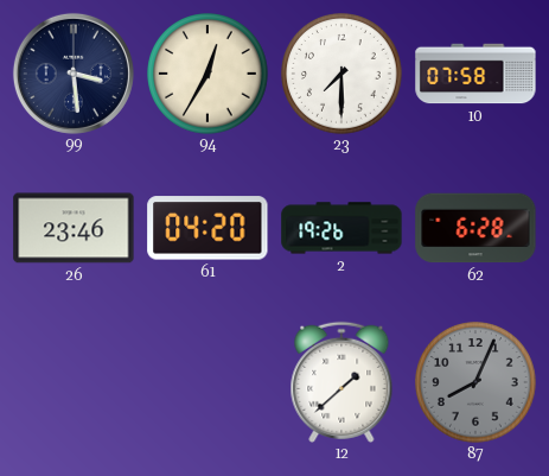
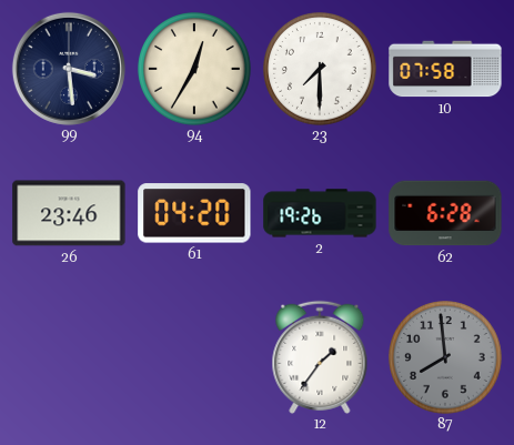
12: 1:38 -> 1:36 (320, 357)
87: 8:04 -> 7:59 (445, 357)
